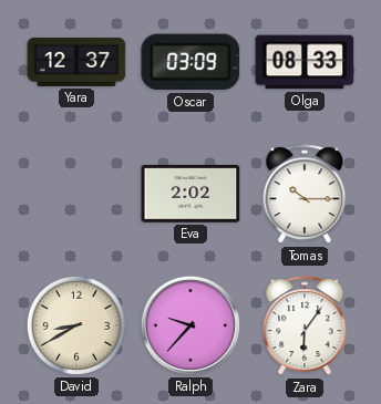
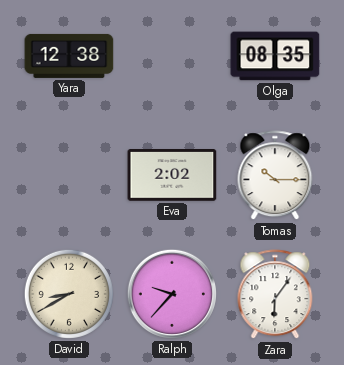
Yara: 12:37 -> 12:38 (69, 56)
Oscar: 03:09 -> none (190, 62)
Olga: 08:33 -> 08:35 (275, 56)
